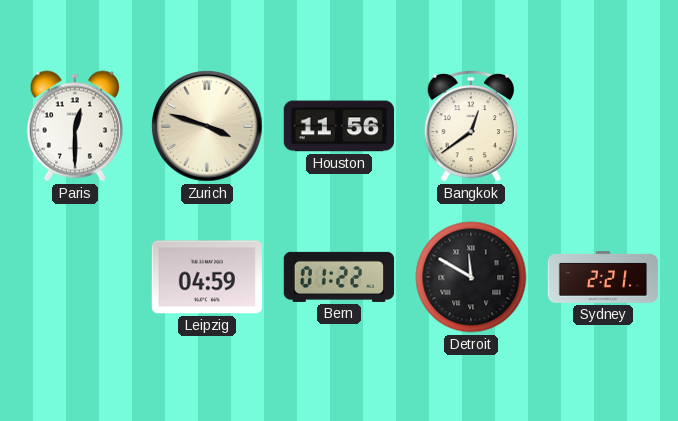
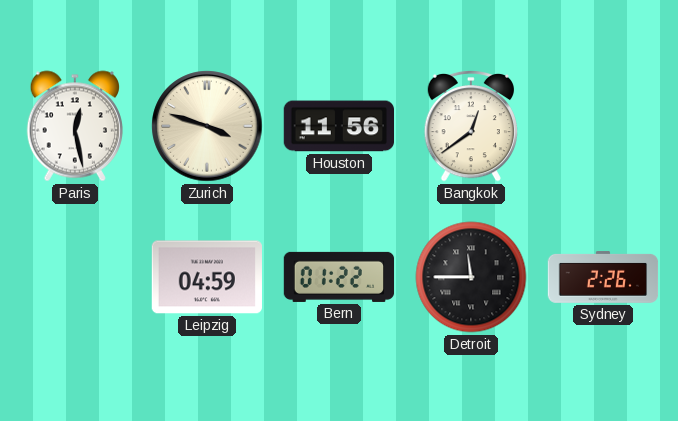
Paris: 12:30 -> 12:28 (75, 126)
Detroit: 11:50 -> 11:45 (471, 277)
Sydney: 2:21 -> 2:26 (603, 278)
